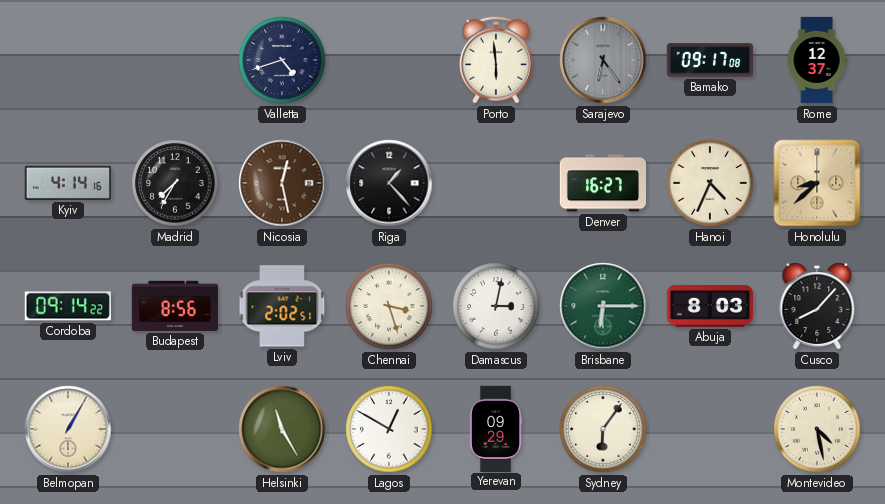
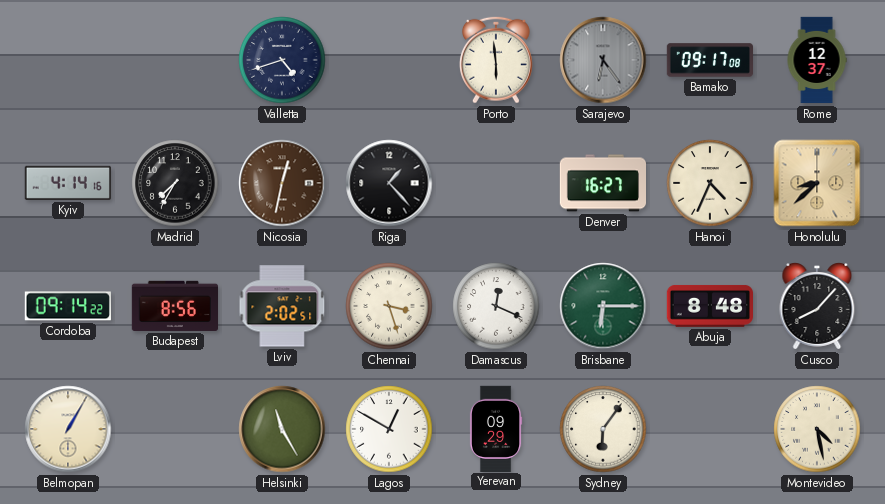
Nicosia: 12:28 -> 12:32 (282, 183)
Damascus: 3:02 -> 12:19 (496, 306)
Abuja: 8:03 -> 8:48 (709, 306)
